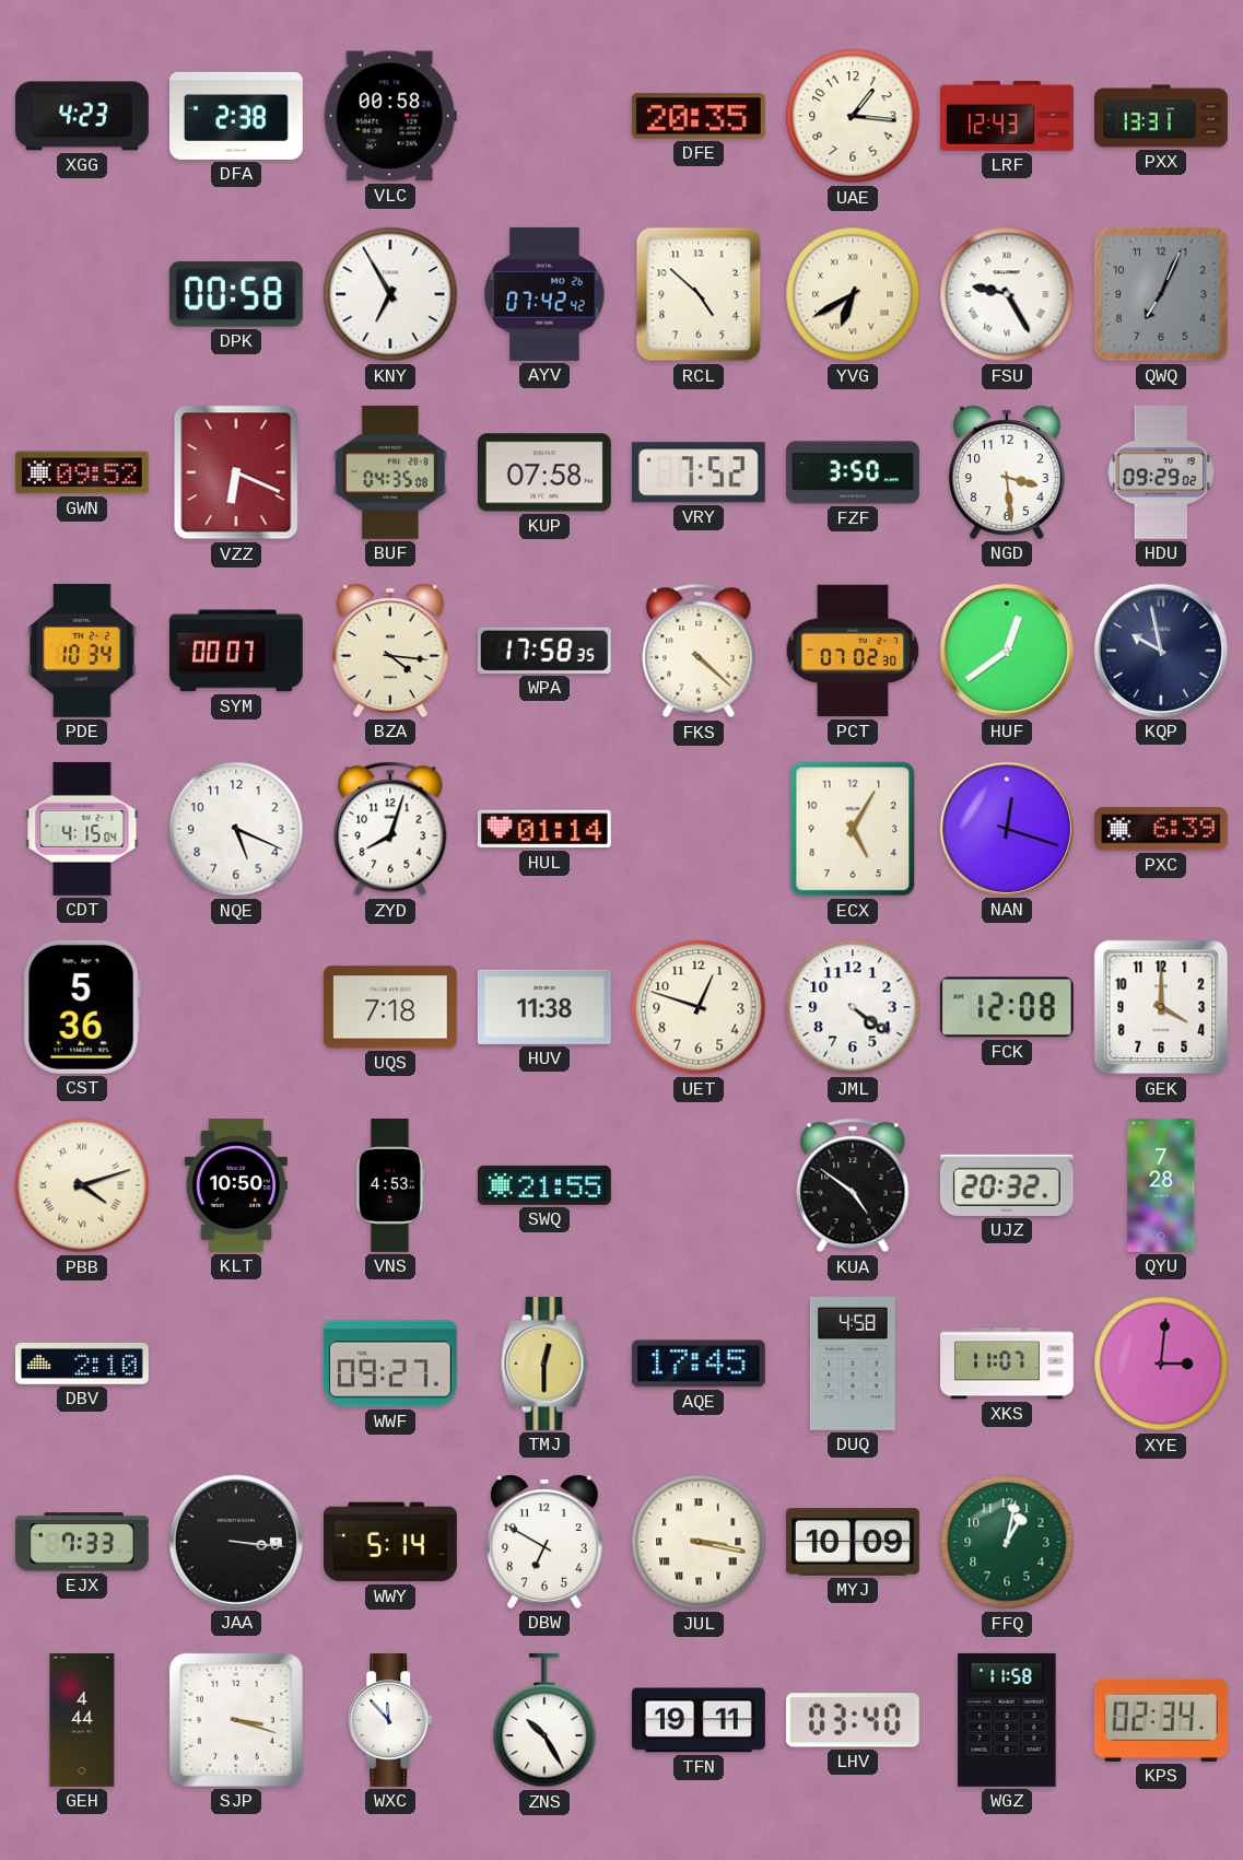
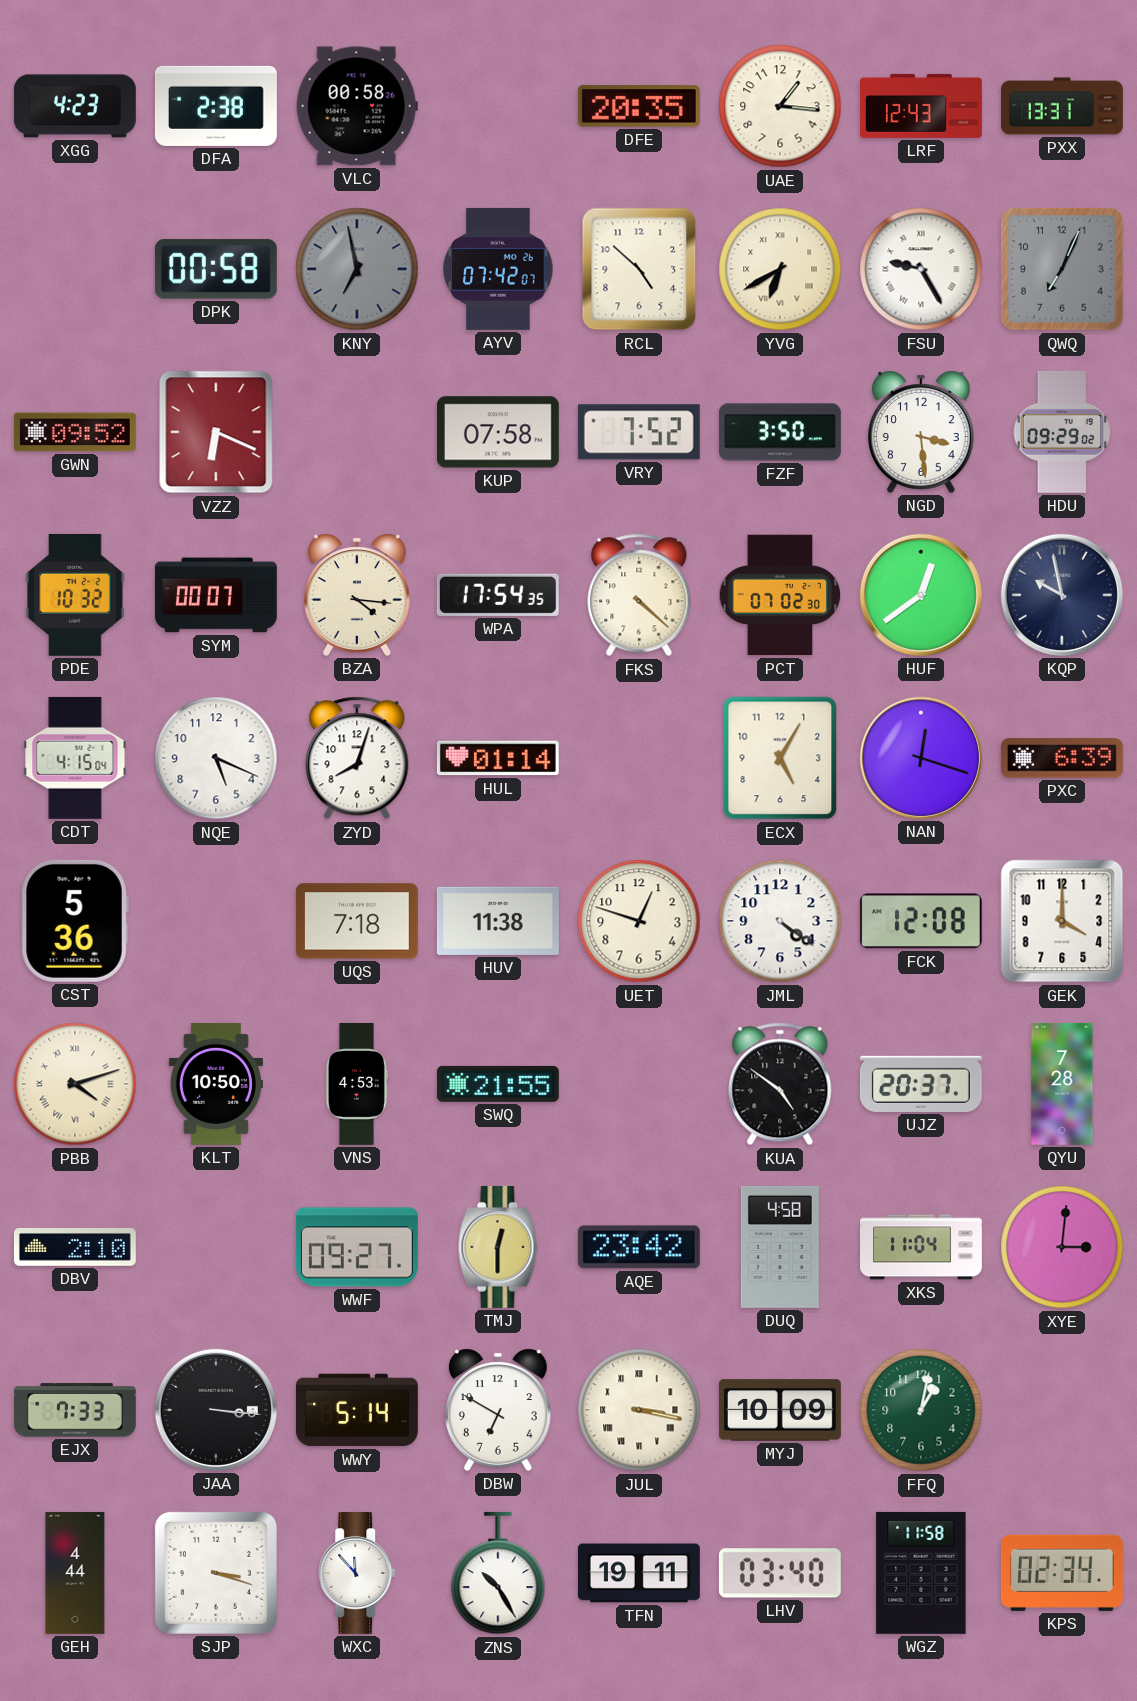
KNY: 6:55 -> 6:58 (357, 269)
KNY dial: white -> grey (357, 269)
AYV: 07:42:42 -> 07:42:07 (498, 269)
BUF: 04:35 -> none (390, 472)
PDE: 10:34 -> 10:32 (75, 595)
WPA: 17:58 -> 17:54 (498, 595)
UJZ: 20:32 -> 20:37 (921, 1084)
AQE: 17:45 -> 23:42 (639, 1247)
XKS: 11:07 -> 11:04 (922, 1247)
